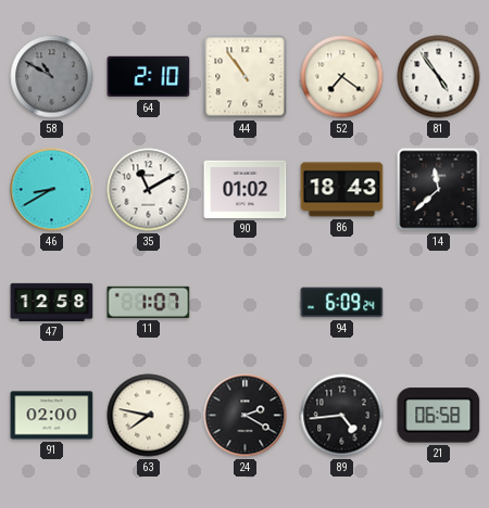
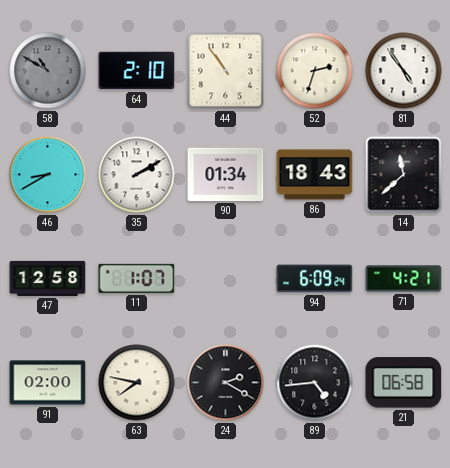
52: 7:21 -> 2:33 (315, 71)
35: 11:10 -> 2:10 (137, 175)
90: 01:02 -> 01:34 (226, 174)
71: none -> 4:21 (404, 279)
